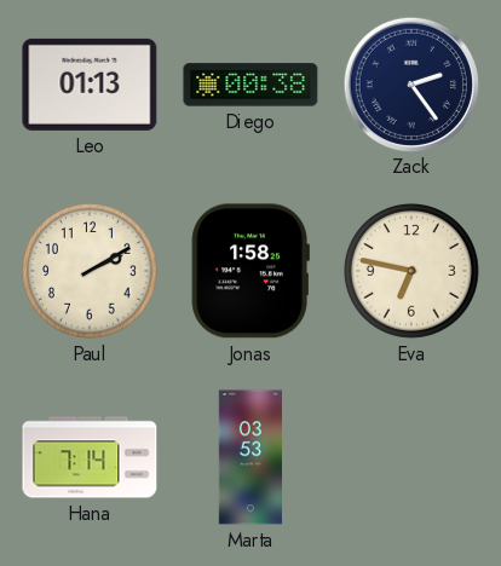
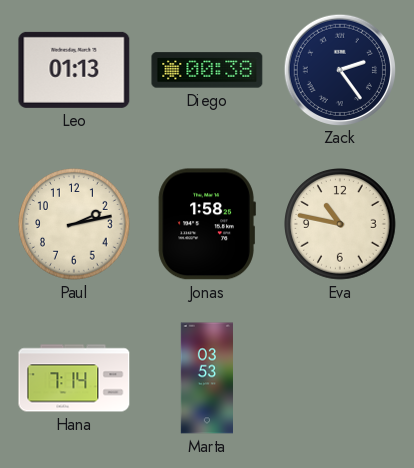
Paul: 2:10 -> 2:13 (75, 225)
Eva: 6:47 -> 10:47 (341, 225)
